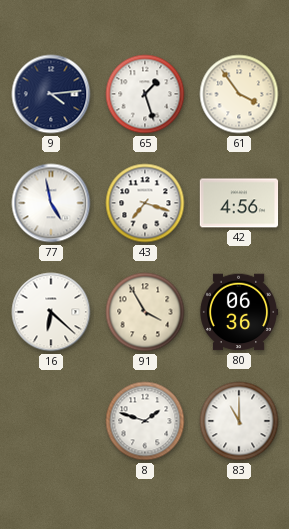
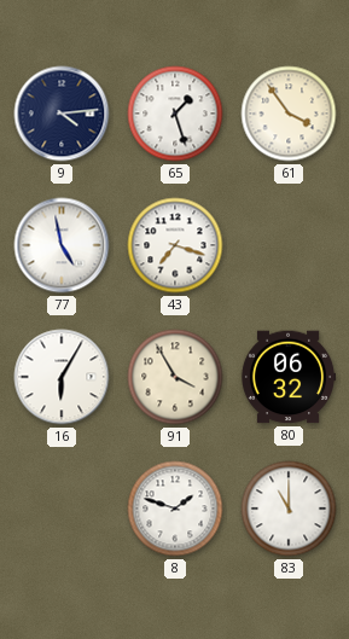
42: 4:56 -> none (239, 203)
16: 6:22 -> 6:05 (62, 377)
80: 06:36 -> 06:32 (289, 377)
